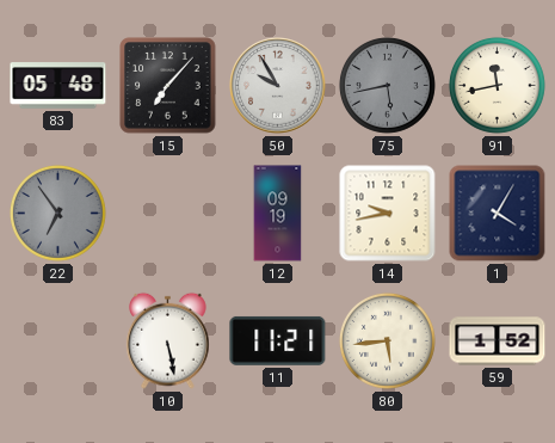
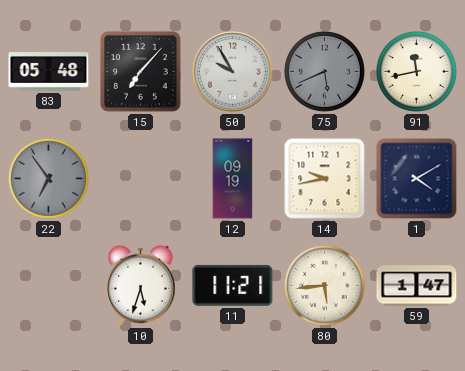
75: 5:43 -> 5:41 (324, 71)
1: 4:05 -> 4:10 (417, 179)
10: 5:28 -> 5:33 (141, 285)
59: 1:52 -> 1:47 (417, 286)
